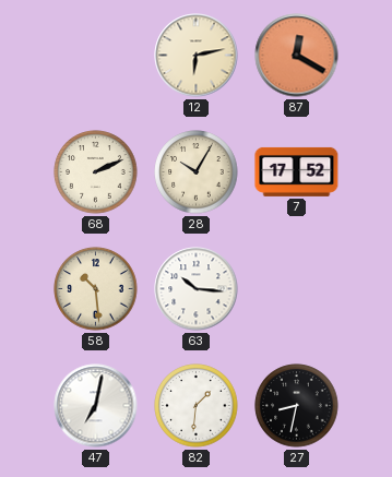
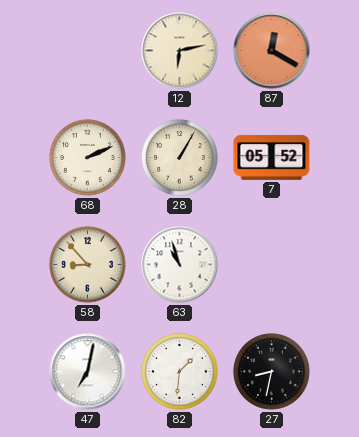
28: 10:05 -> 1:05 (180, 158)
7: 17:52 -> 05:52 (272, 157)
58: 10:29 -> 8:53 (88, 265)
63: 10:16 -> 10:57 (180, 265)
